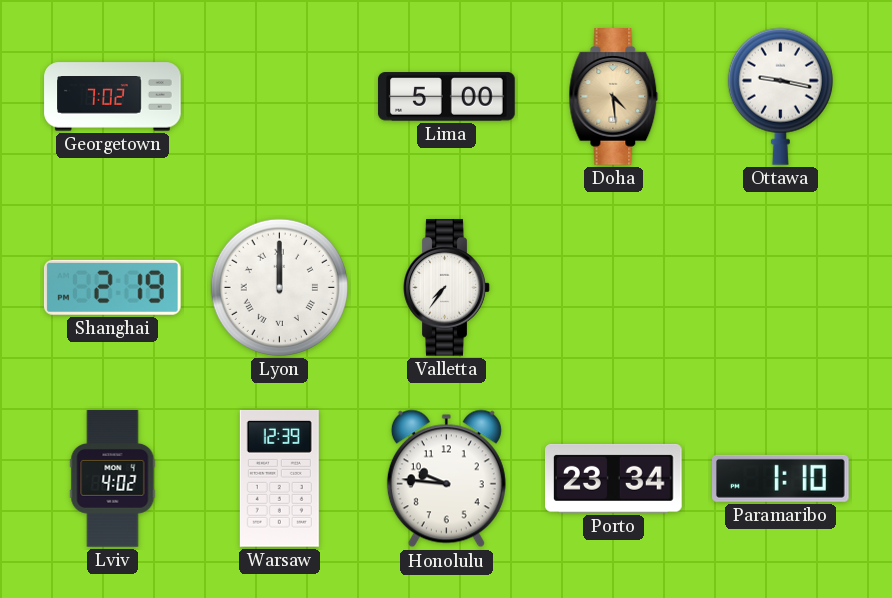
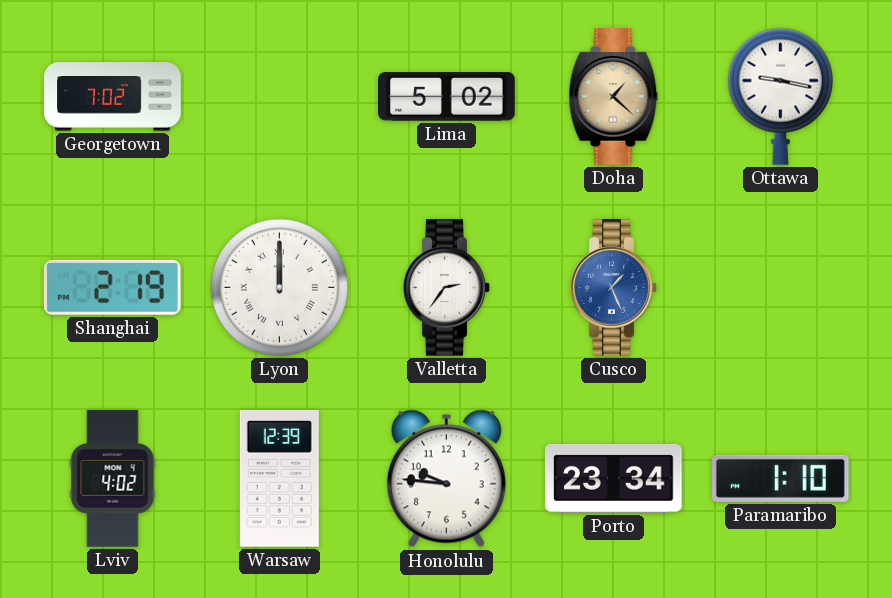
Lima: 5:00 -> 5:02 (447, 97)
Doha: 4:29 -> 1:22 (614, 97)
Valletta: 7:36 -> 2:36 (447, 288)
Cusco: none -> 1:26 (614, 288)
